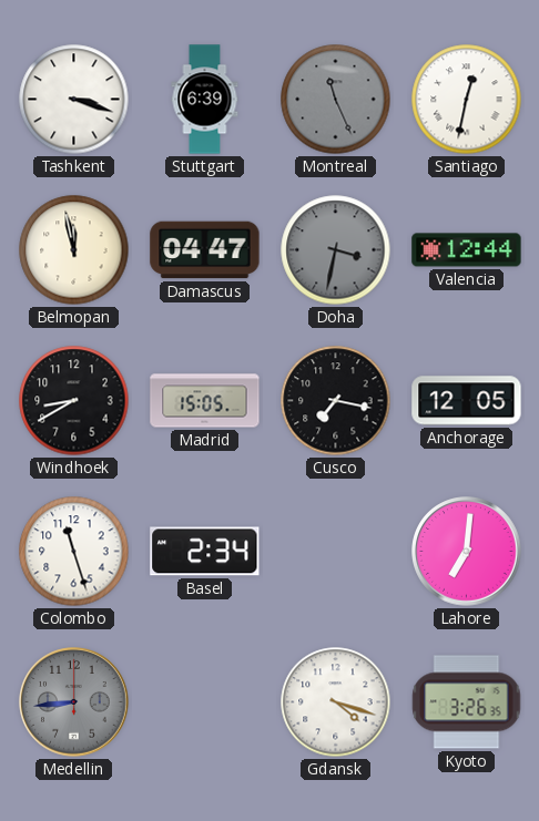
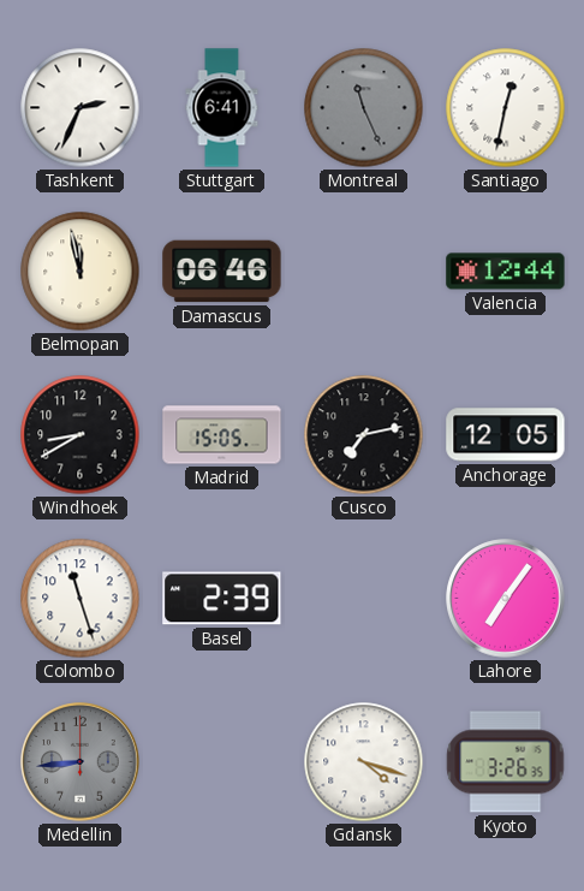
Tashkent: 3:18 -> 2:34 (81, 108)
Stuttgart: 6:39 -> 6:41 (222, 108)
Damascus: 04:47 -> 06:46 (222, 272)
Doha: 3:32 -> none (336, 250)
Cusco: 7:17 -> 7:13 (364, 435)
Basel: 2:34 -> 2:39 (222, 599)
Lahore: 7:01 -> 7:06 (506, 599)
